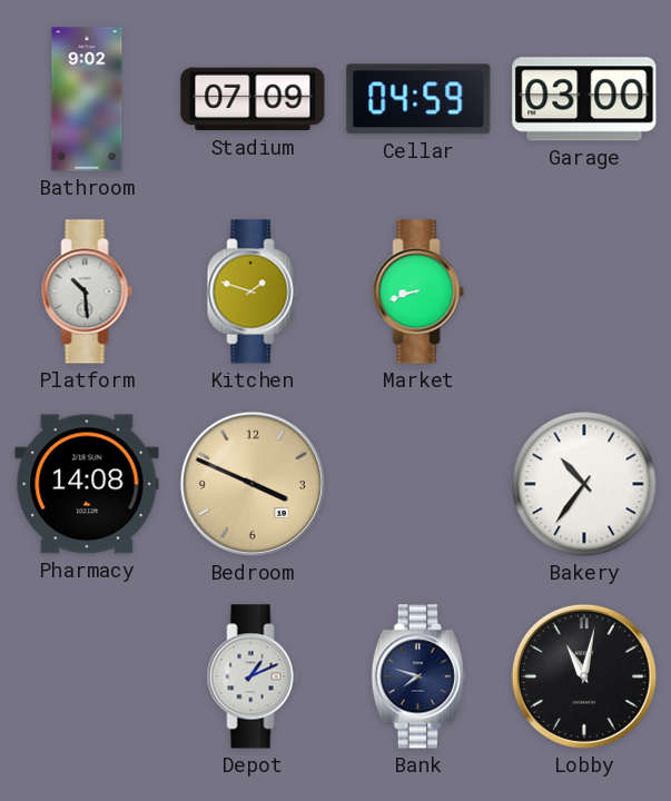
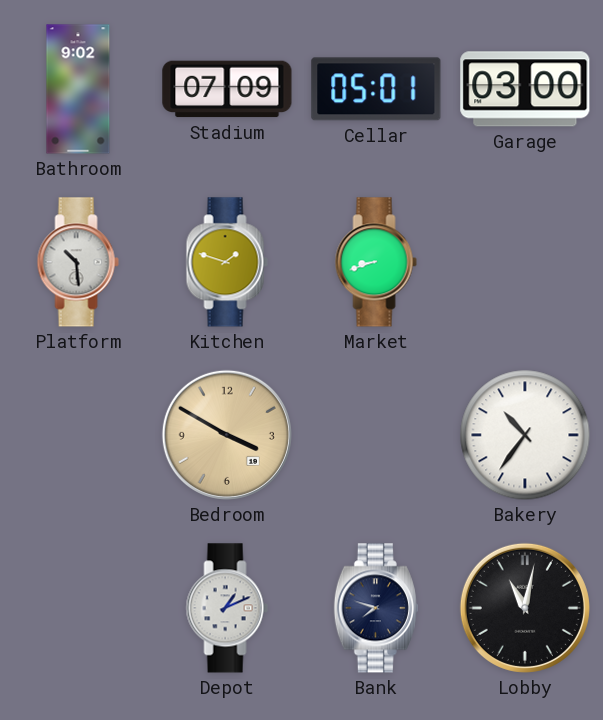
Cellar: 04:59 -> 05:01 (376, 89)
Pharmacy: 14:08 -> none (87, 484)
Bedroom: 3:49 -> 3:50 (227, 435)
